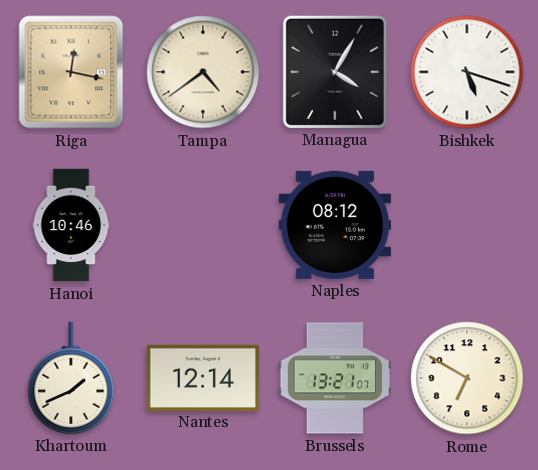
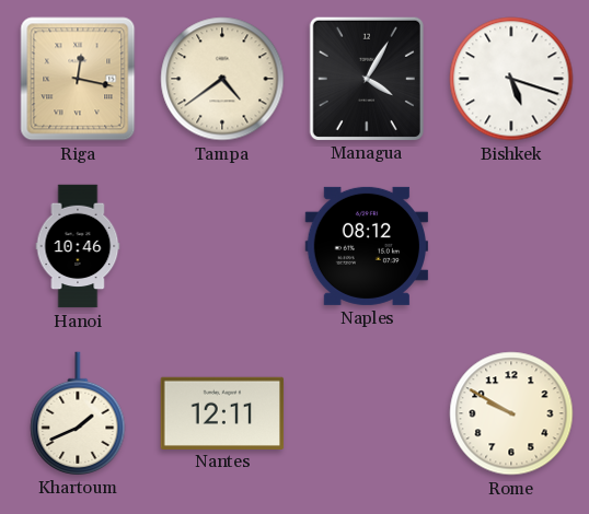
Nantes: 12:14 -> 12:11 (222, 412)
Brussels: 13:21 -> none (335, 378)
Rome: 6:50 -> 9:50 (511, 413)
